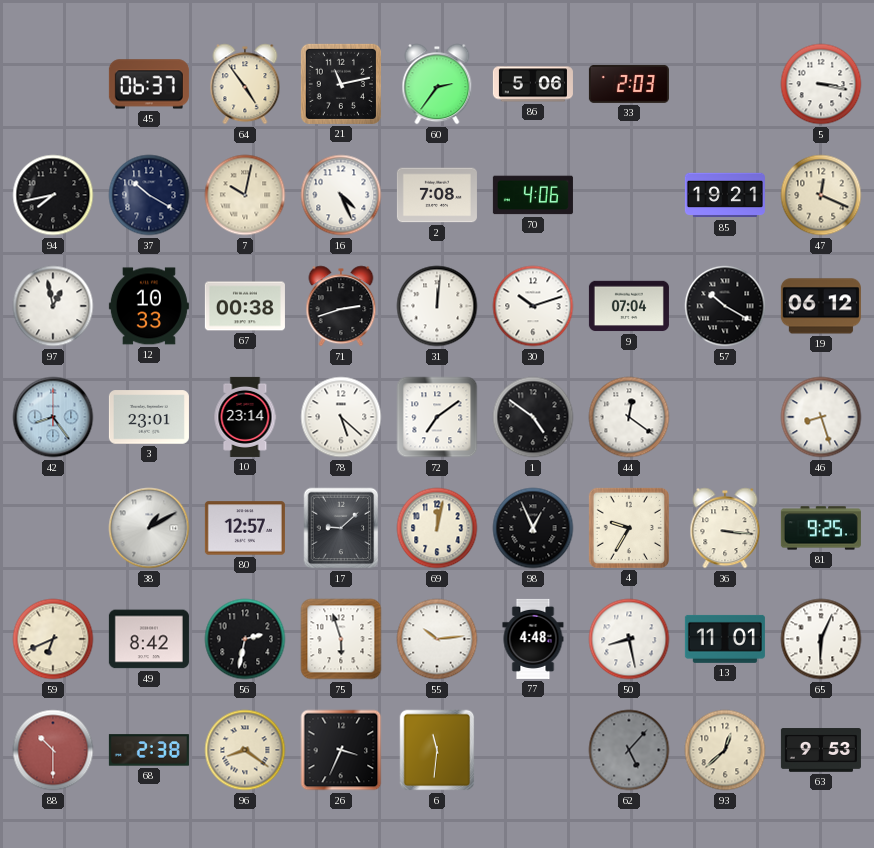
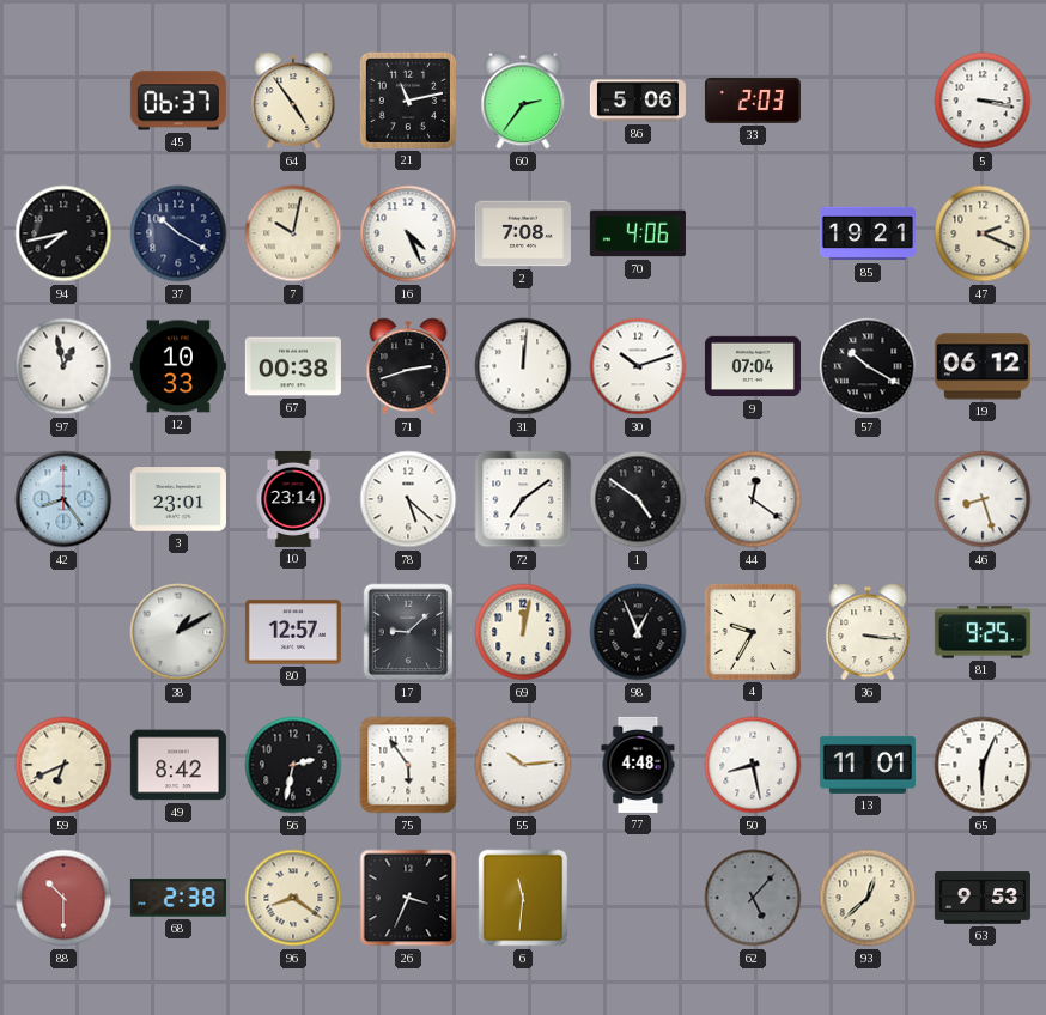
47: 12:19 -> 2:19 (983, 233)
75: 5:57 -> 5:54 (408, 765)
